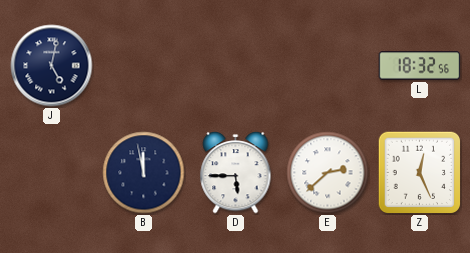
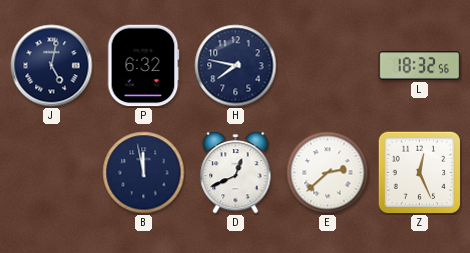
P: none -> 6:32 (143, 66)
H: none -> 7:47 (236, 66)
D: 5:45 -> 12:41 (236, 173)
